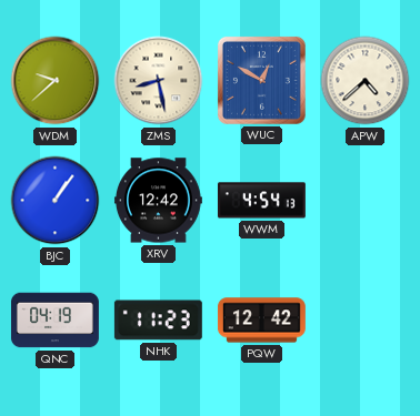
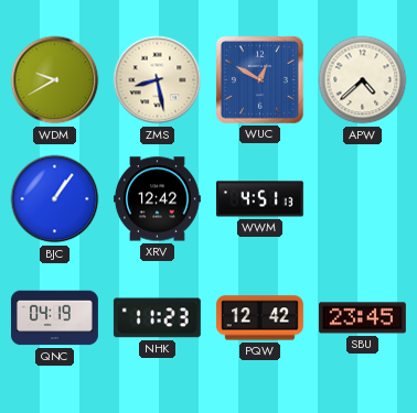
WDM: 9:38 -> 9:40 (55, 80)
WWM: 4:54 -> 4:51 (259, 199)
SBU: none -> 23:45 (362, 318)
